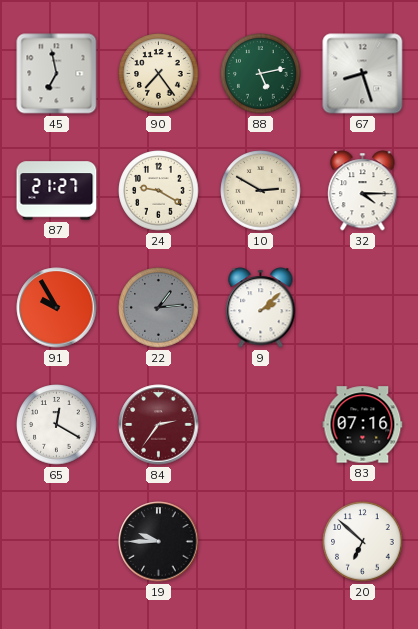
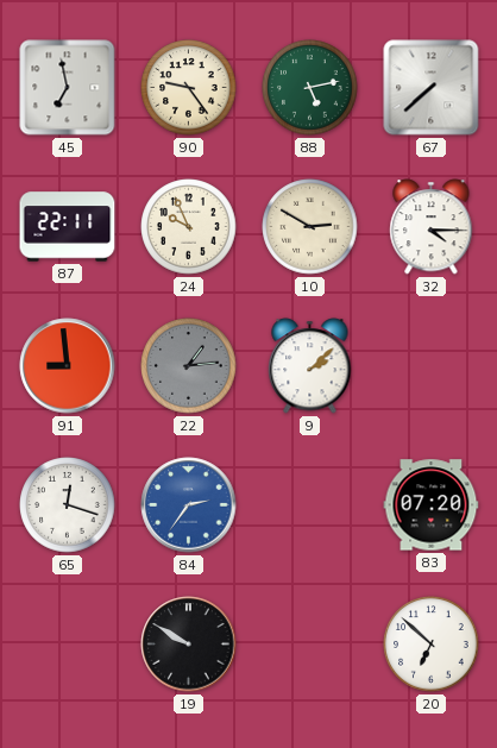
90: 7:24 -> 9:24 (189, 88)
67: 8:27 -> 7:38 (432, 88)
87: 21:27 -> 22:11 (68, 227)
24: 9:20 -> 9:56 (189, 227)
91: 9:55 -> 8:59 (68, 366)
65: 12:20 -> 12:18 (68, 505)
84 dial: burgundy -> blue (189, 505)
83: 07:16 -> 07:20 (432, 505)
19: 9:45 -> 9:50 (189, 645)
